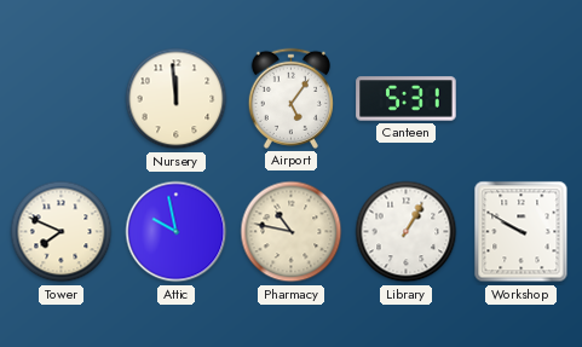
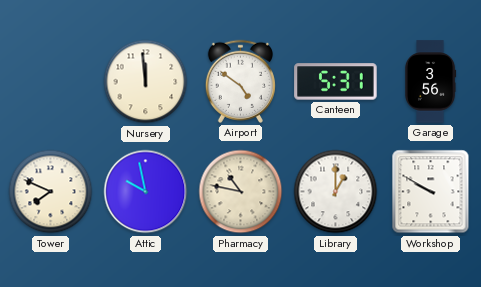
Airport: 5:06 -> 4:51 (240, 81)
Garage: none -> 3:56 (430, 82)
Library: 1:05 -> 1:00 (336, 192)
